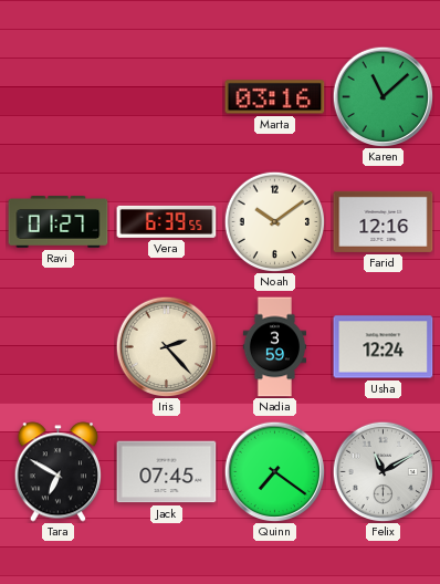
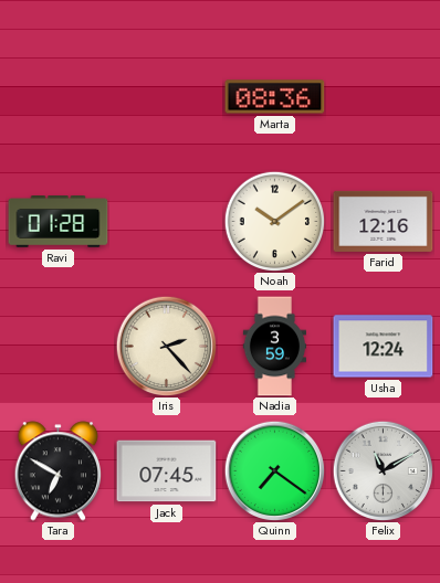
Marta: 03:16 -> 08:36 (275, 97)
Karen: 11:08 -> none (383, 96)
Ravi: 01:27 -> 01:28 (59, 222)
Vera: 6:39 -> none (167, 221)
